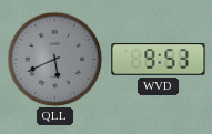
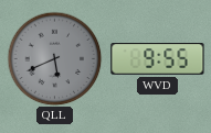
WVD: 9:53 -> 9:55 (158, 59)
